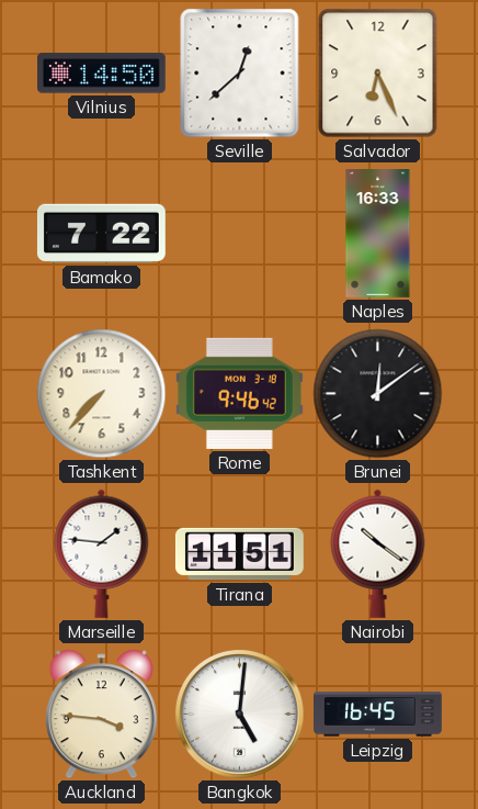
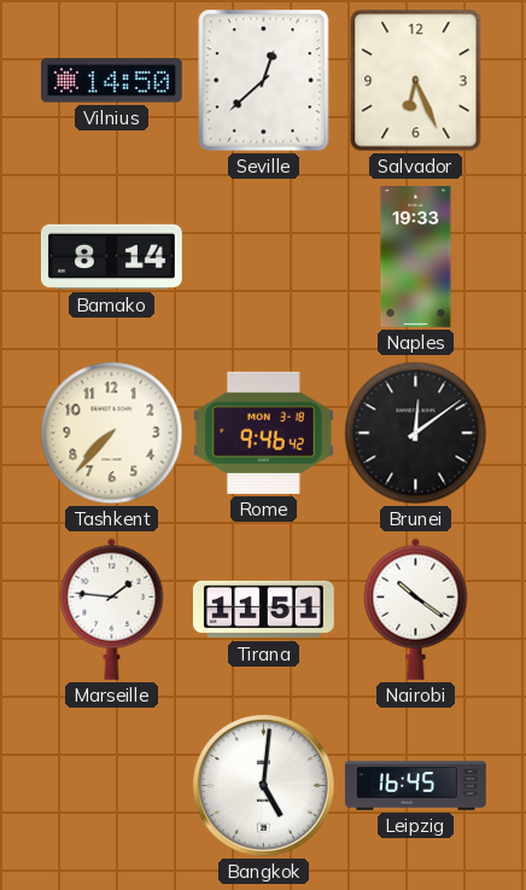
Bamako: 7:22 -> 8:14 (111, 257)
Naples: 16:33 -> 19:33 (416, 257)
Auckland: 3:46 -> none (101, 715)
